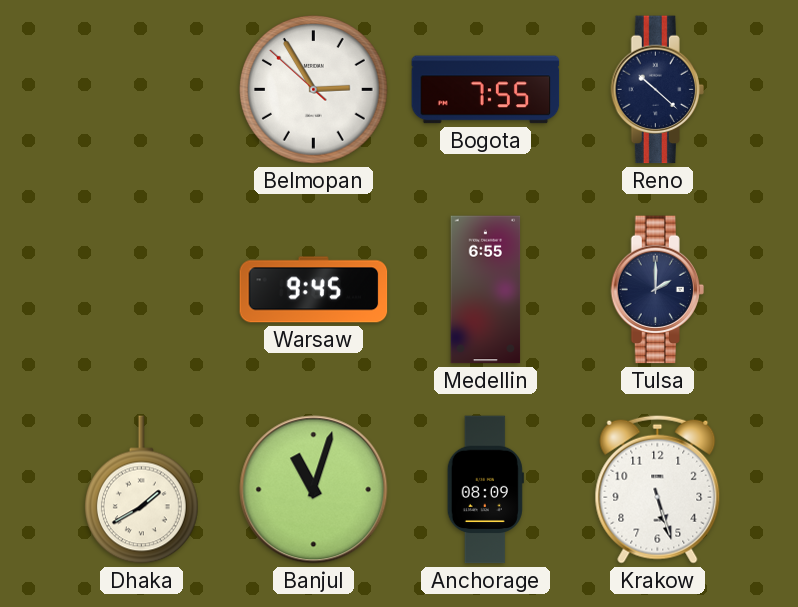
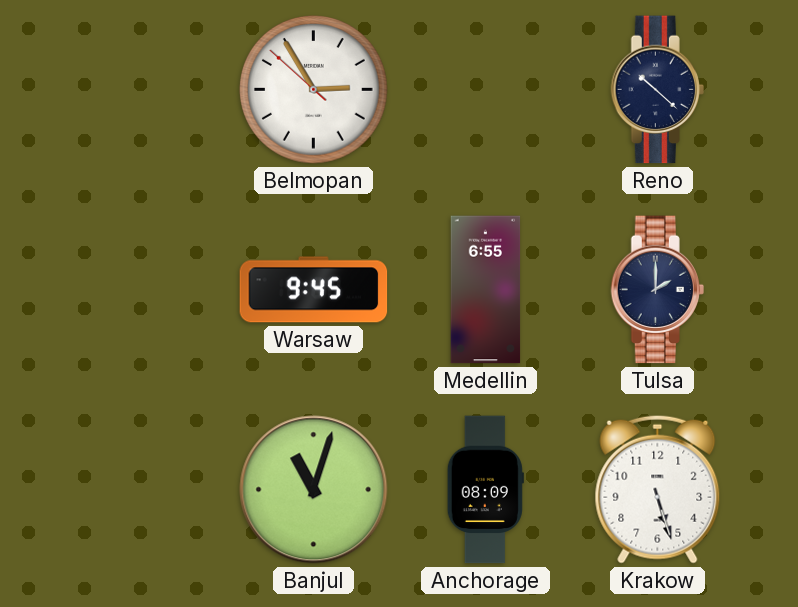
Bogota: 7:55 -> none (486, 90)
Dhaka: 1:40 -> none (141, 490)
